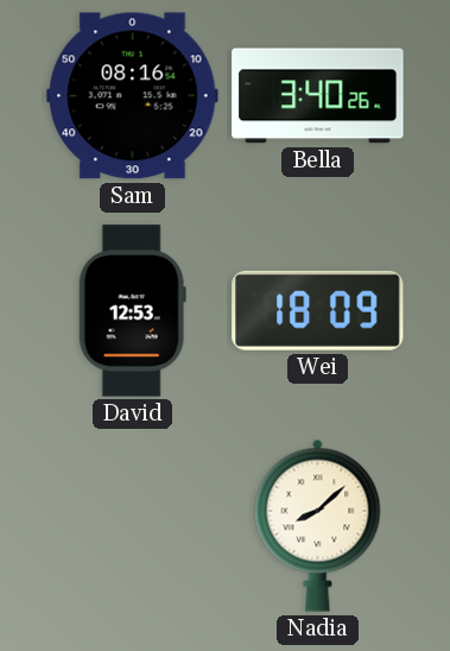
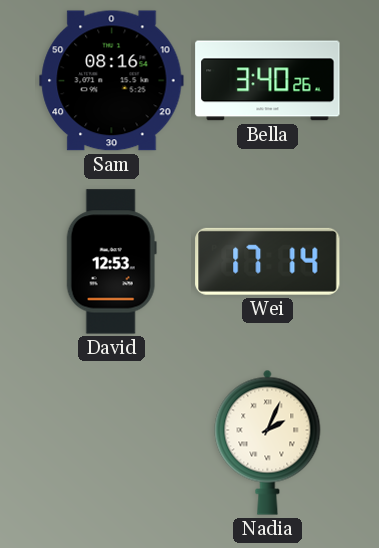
Wei: 18:09 -> 17:14 (268, 261)
Nadia: 8:08 -> 2:04 (268, 442)
